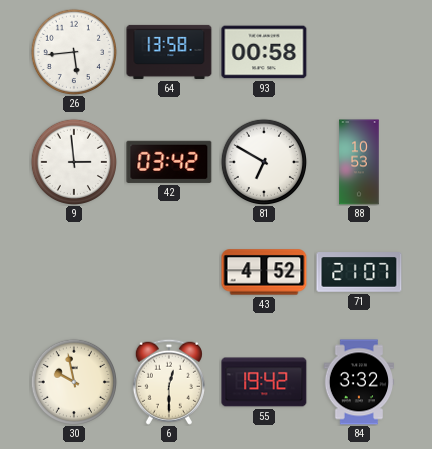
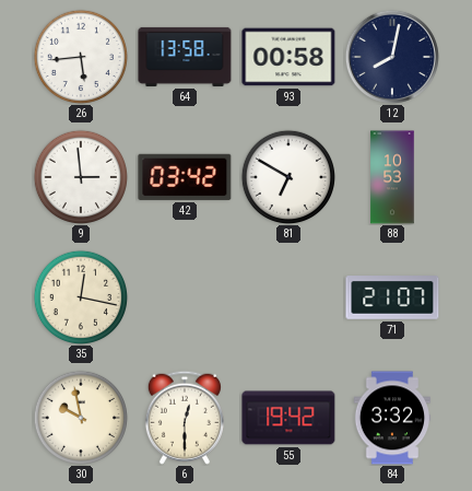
12: none -> 8:02 (392, 57)
35: none -> 12:17 (80, 296)
43: 4:52 -> none (264, 272)
